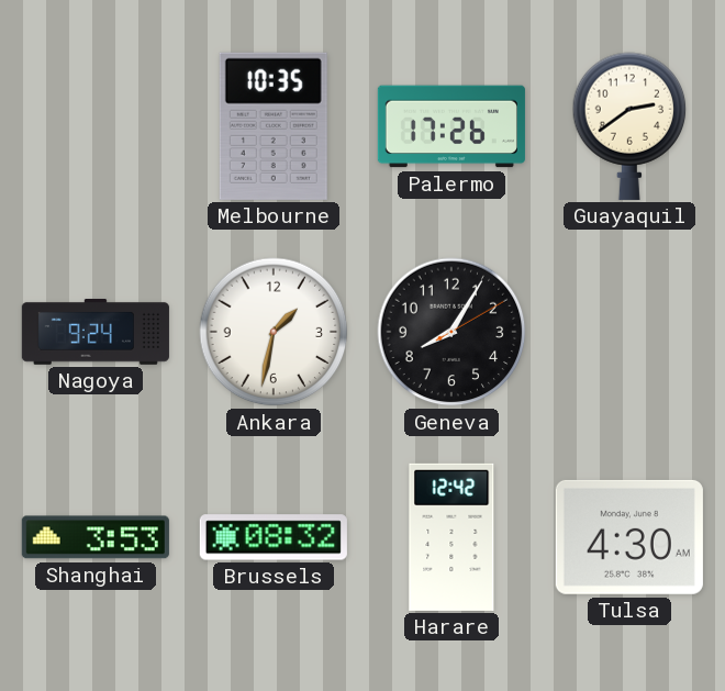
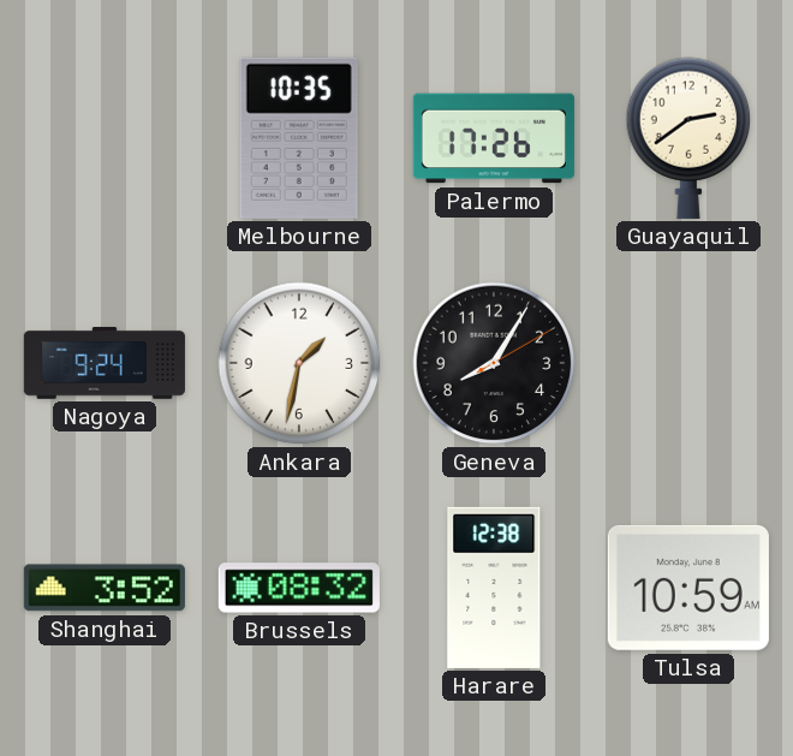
Shanghai: 3:53 -> 3:52 (105, 588)
Harare: 12:42 -> 12:38 (494, 588)
Tulsa: 4:30 -> 10:59 (688, 588)
